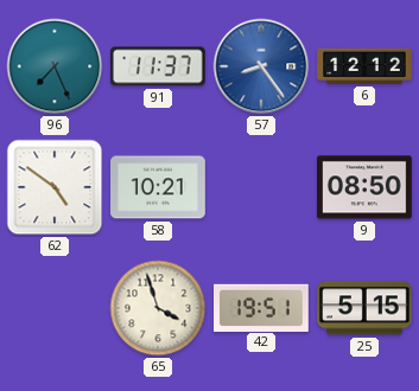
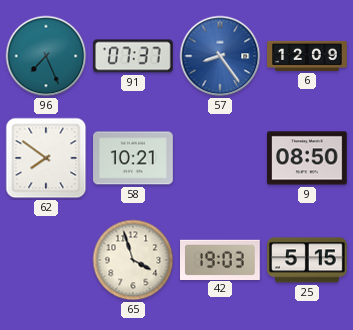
91: 11:37 -> 07:37 (134, 56)
6: 12:12 -> 12:09 (307, 56)
62: 4:51 -> 7:51 (46, 158)
42: 19:51 -> 19:03 (221, 259)
